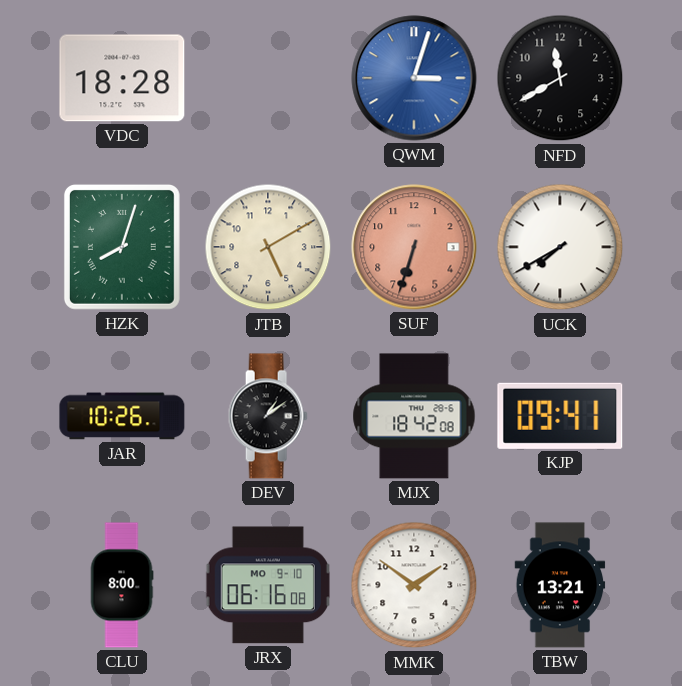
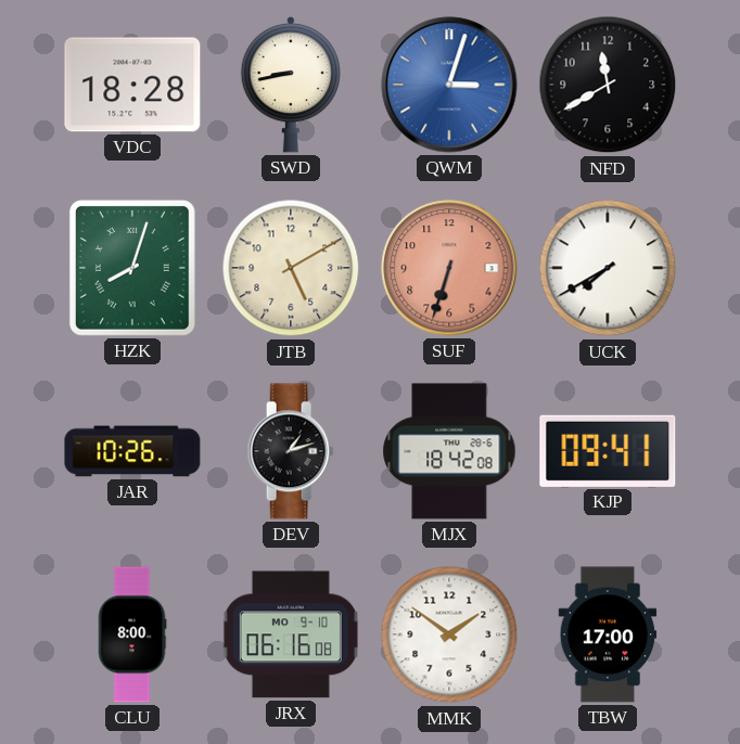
SWD: none -> 8:43 (291, 85)
DEV: 1:09 -> 1:12 (291, 451)
TBW: 13:21 -> 17:00 (608, 634)
